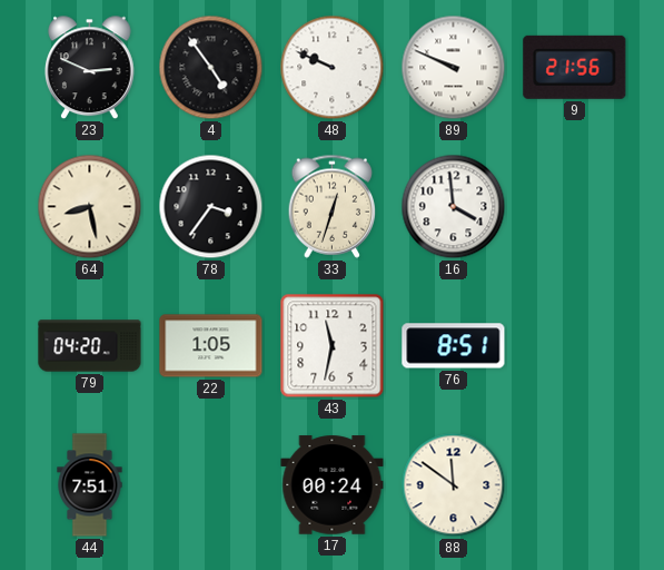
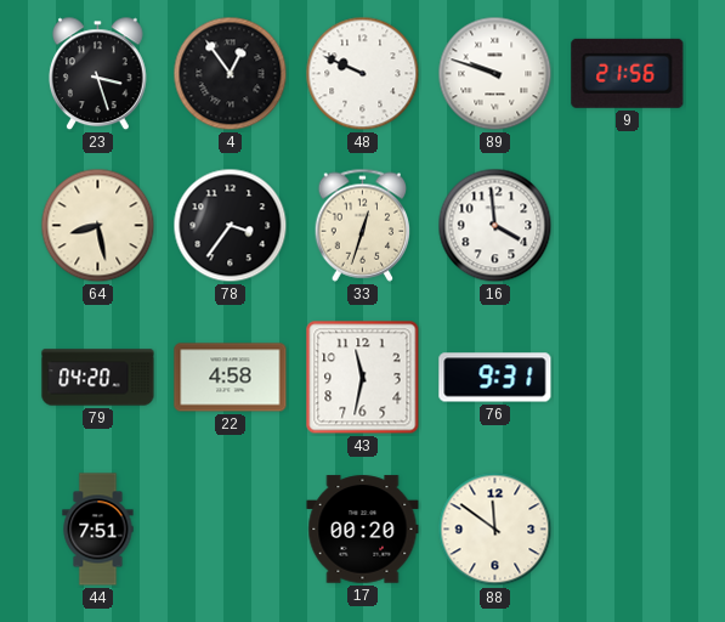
23: 2:49 -> 3:27 (98, 74)
4: 4:54 -> 12:54 (231, 74)
89: 9:49 -> 9:48 (495, 74)
22: 1:05 -> 4:58 (231, 378)
76: 8:51 -> 9:31 (495, 378)
17: 00:24 -> 00:20 (363, 530)
